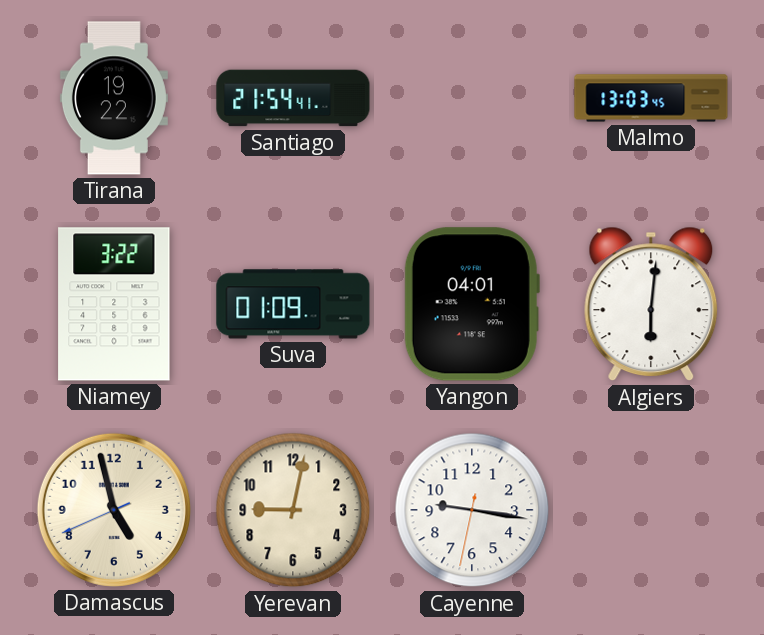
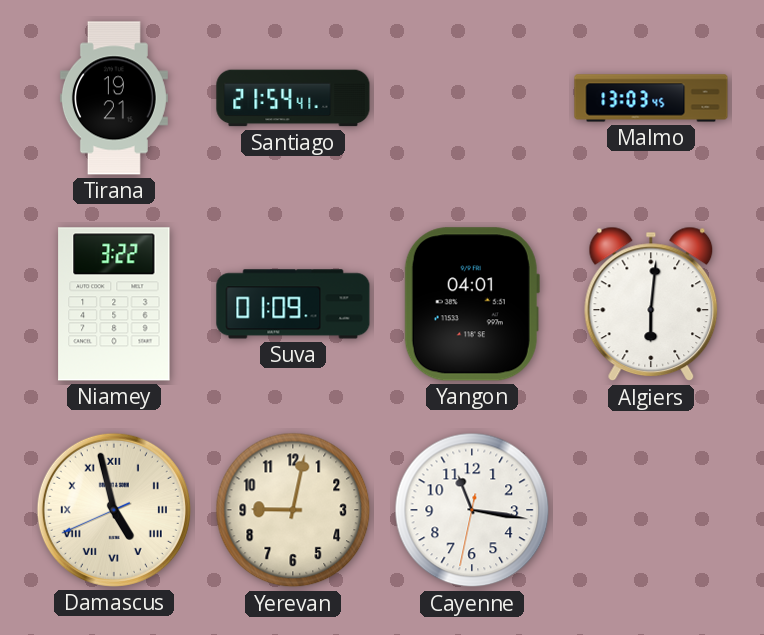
Tirana: 19:22 -> 19:21 (114, 98)
Damascus numerals: Arabic -> Roman (114, 510)
Cayenne: 9:16 -> 11:16 (472, 510)
